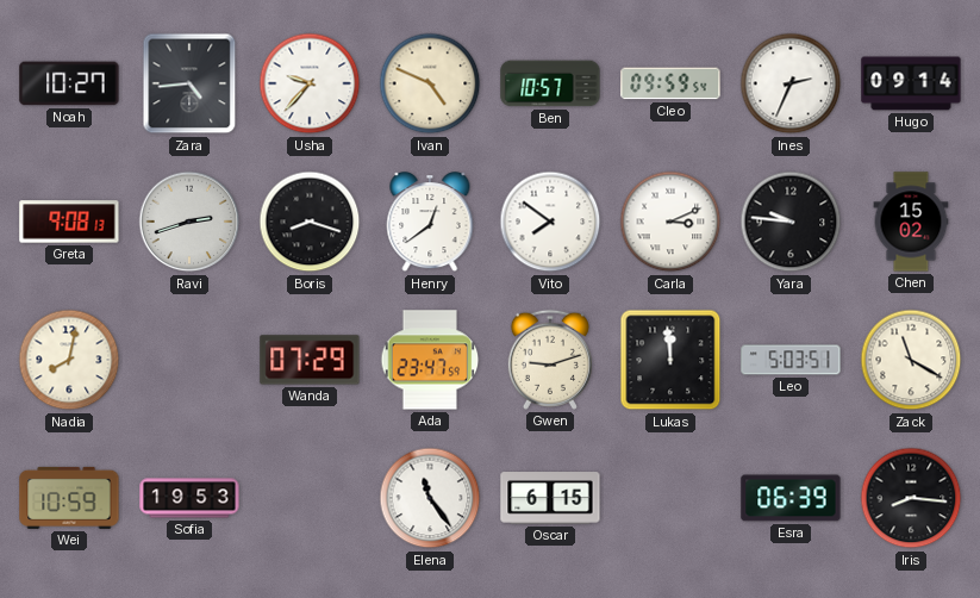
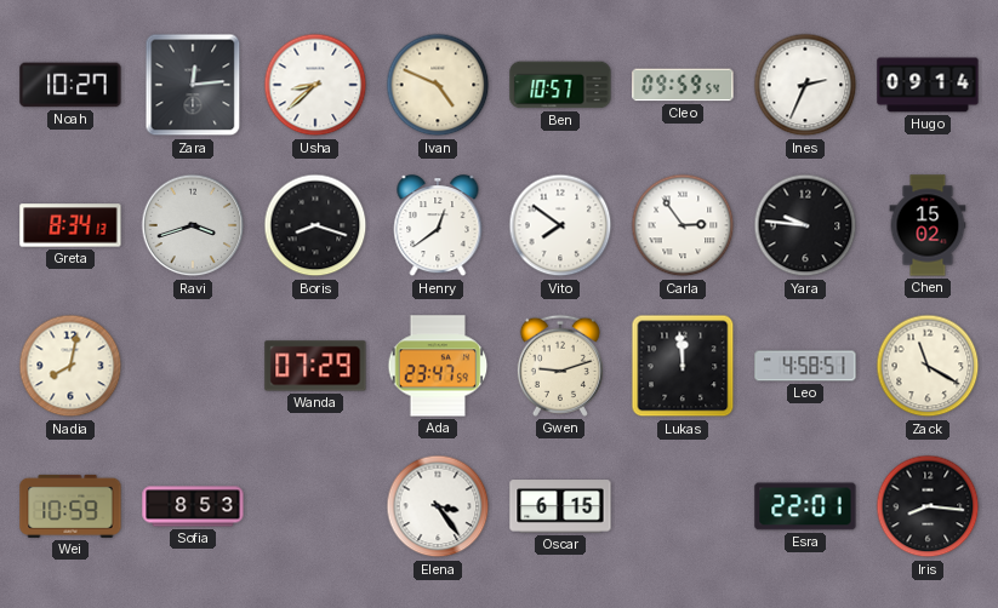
Zara: 4:44 -> 12:14 (193, 85)
Usha: 9:37 -> 8:38 (315, 85)
Greta: 9:08 -> 8:34 (70, 225)
Ravi: 2:42 -> 3:42 (193, 225)
Carla: 3:11 -> 2:54 (683, 225)
Leo: 5:03 -> 4:58 (805, 366)
Sofia: 19:53 -> 8:53 (193, 506)
Elena: 11:24 -> 3:24 (438, 506)
Esra: 06:39 -> 22:01 (805, 506)
